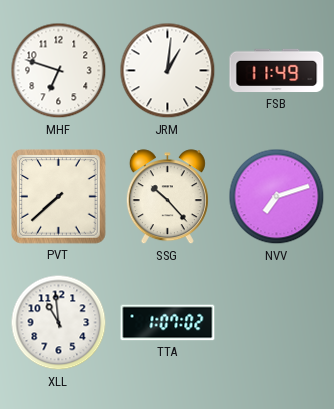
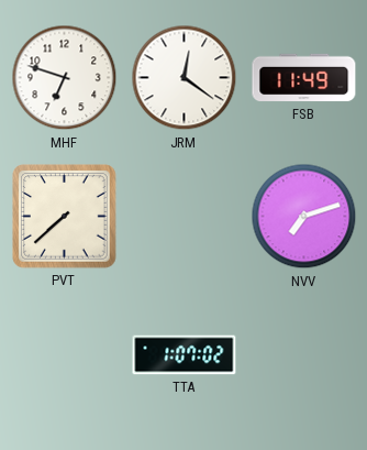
JRM: 1:01 -> 12:21 (185, 78)
SSG: 10:23 -> none (167, 197)
XLL: 10:59 -> none (59, 323)
